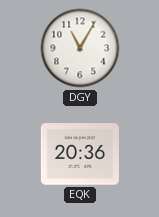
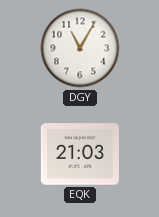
EQK: 20:36 -> 21:03 (80, 154)
